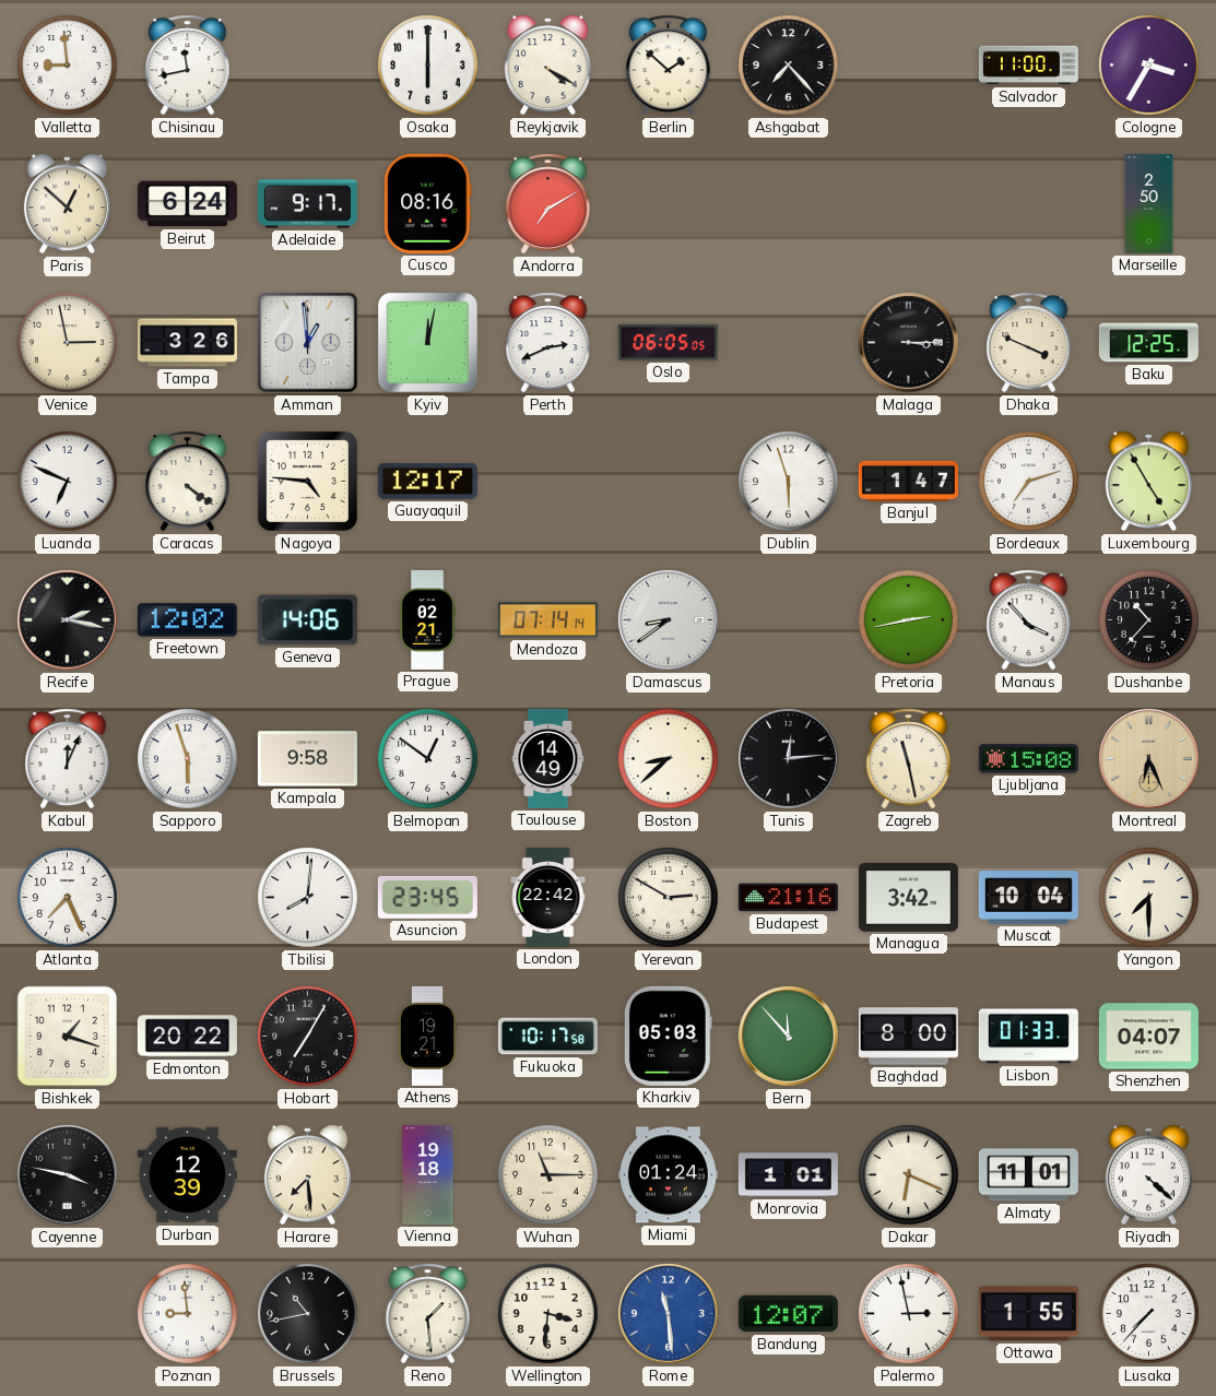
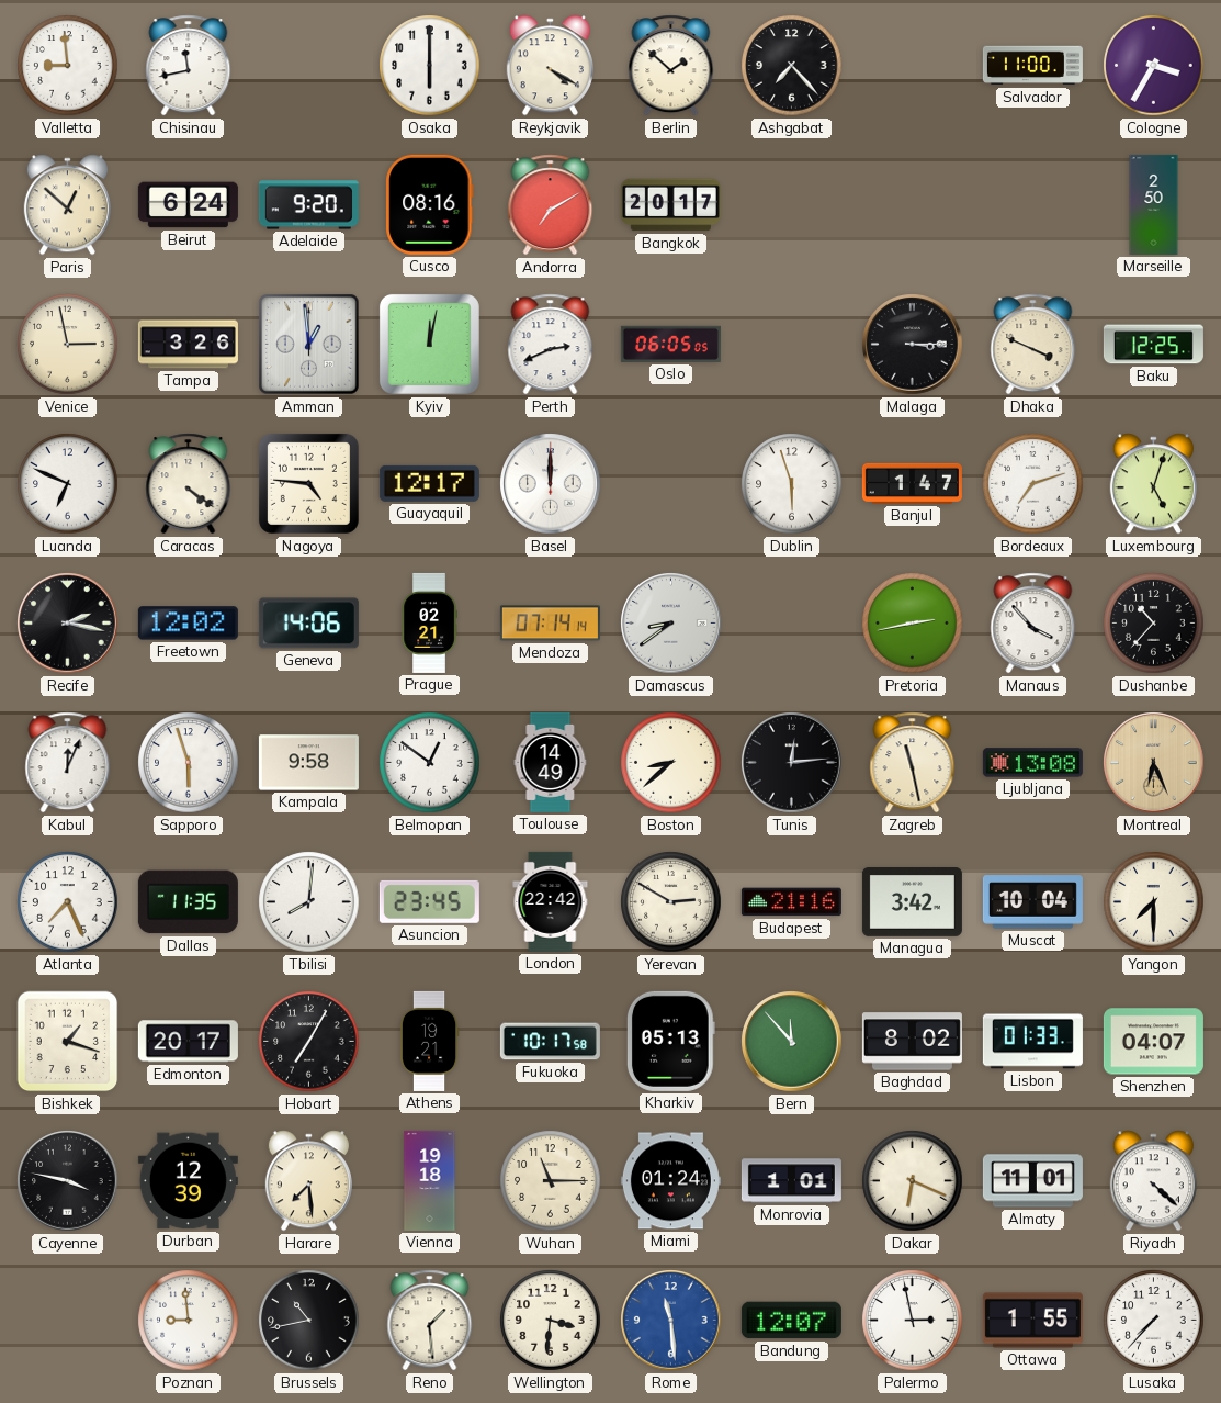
Adelaide: 9:17 -> 9:20 (308, 205)
Bangkok: none -> 20:17 (670, 205)
Basel: none -> 12:00 (551, 484)
Luxembourg: 4:55 -> 5:03 (1153, 484)
Ljubljana: 15:08 -> 13:08 (1032, 763)
Dallas: none -> 11:35 (188, 902)
Edmonton: 20:22 -> 20:17 (188, 1042)
Kharkiv: 05:03 -> 05:13 (670, 1041)
Baghdad: 8:00 -> 8:02 (912, 1042)
